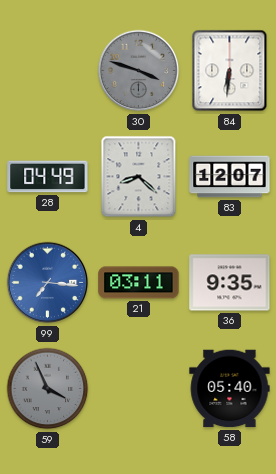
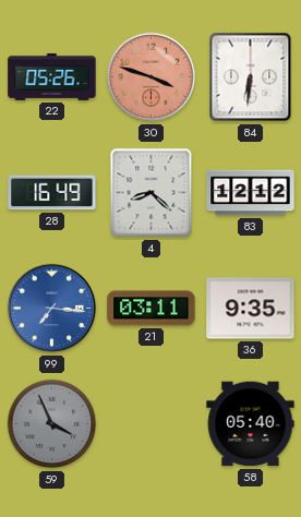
22: none -> 05:26 (52, 76)
30 dial: grey -> salmon (152, 77)
28: 04:49 -> 16:49 (52, 193)
83: 12:07 -> 12:12 (251, 193)
